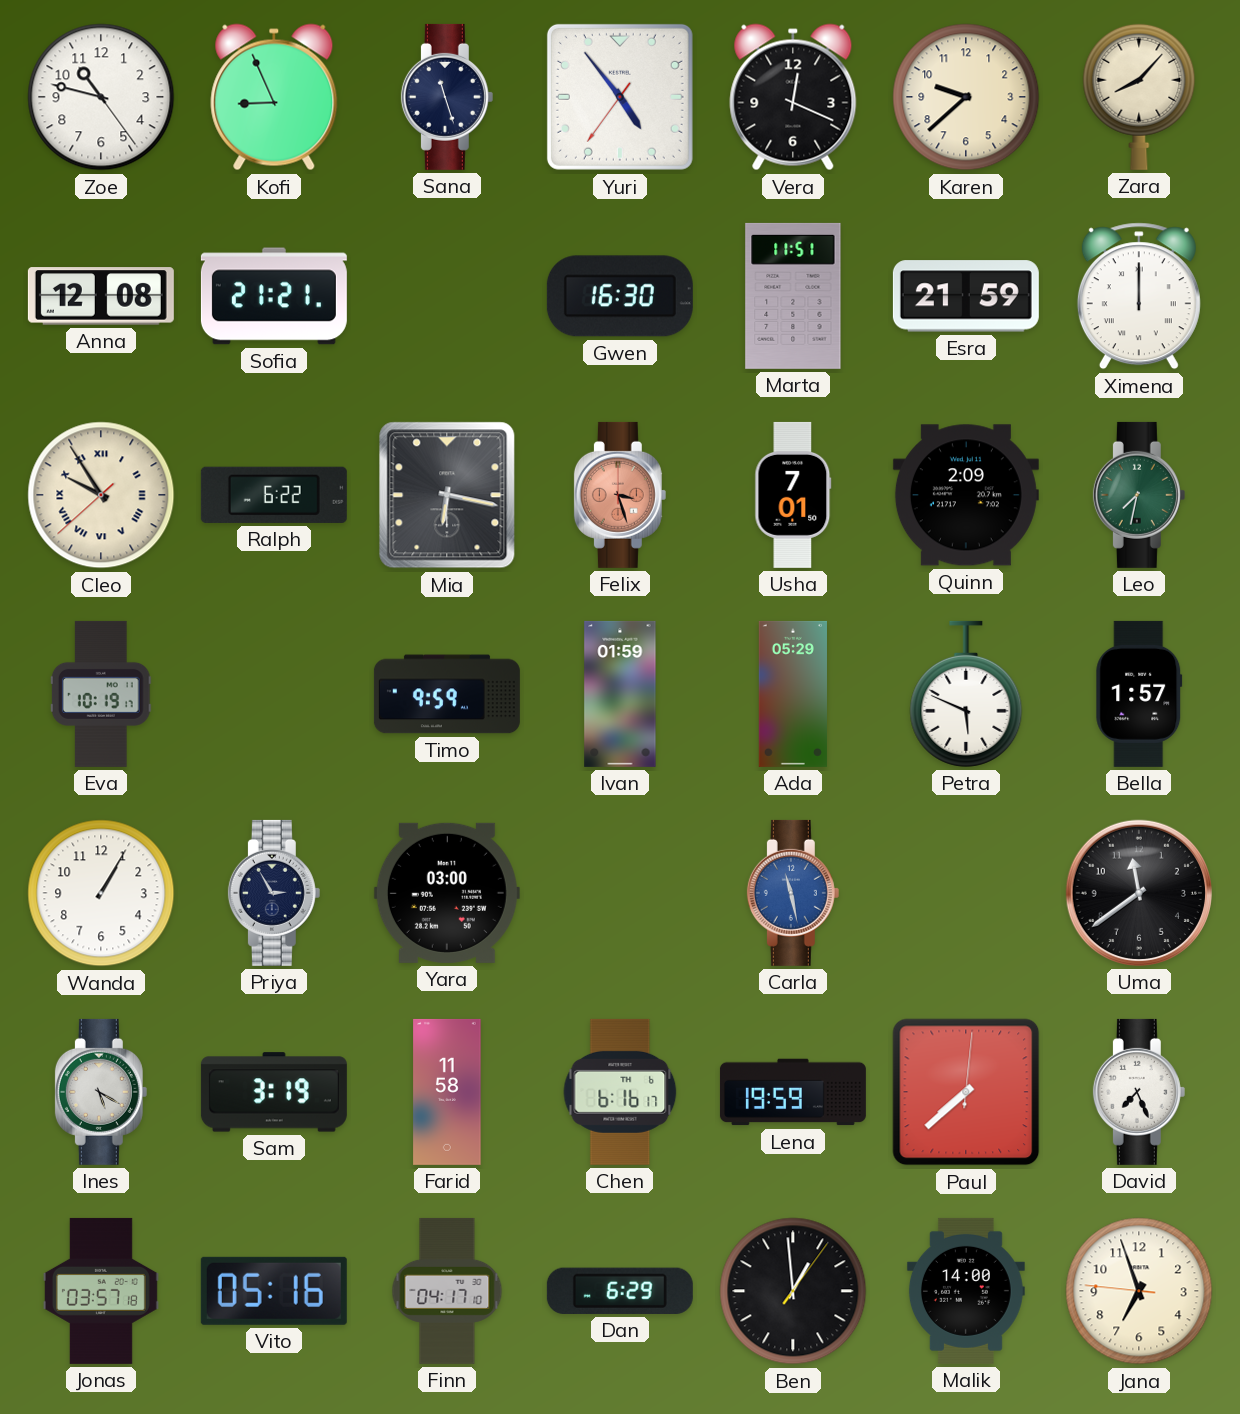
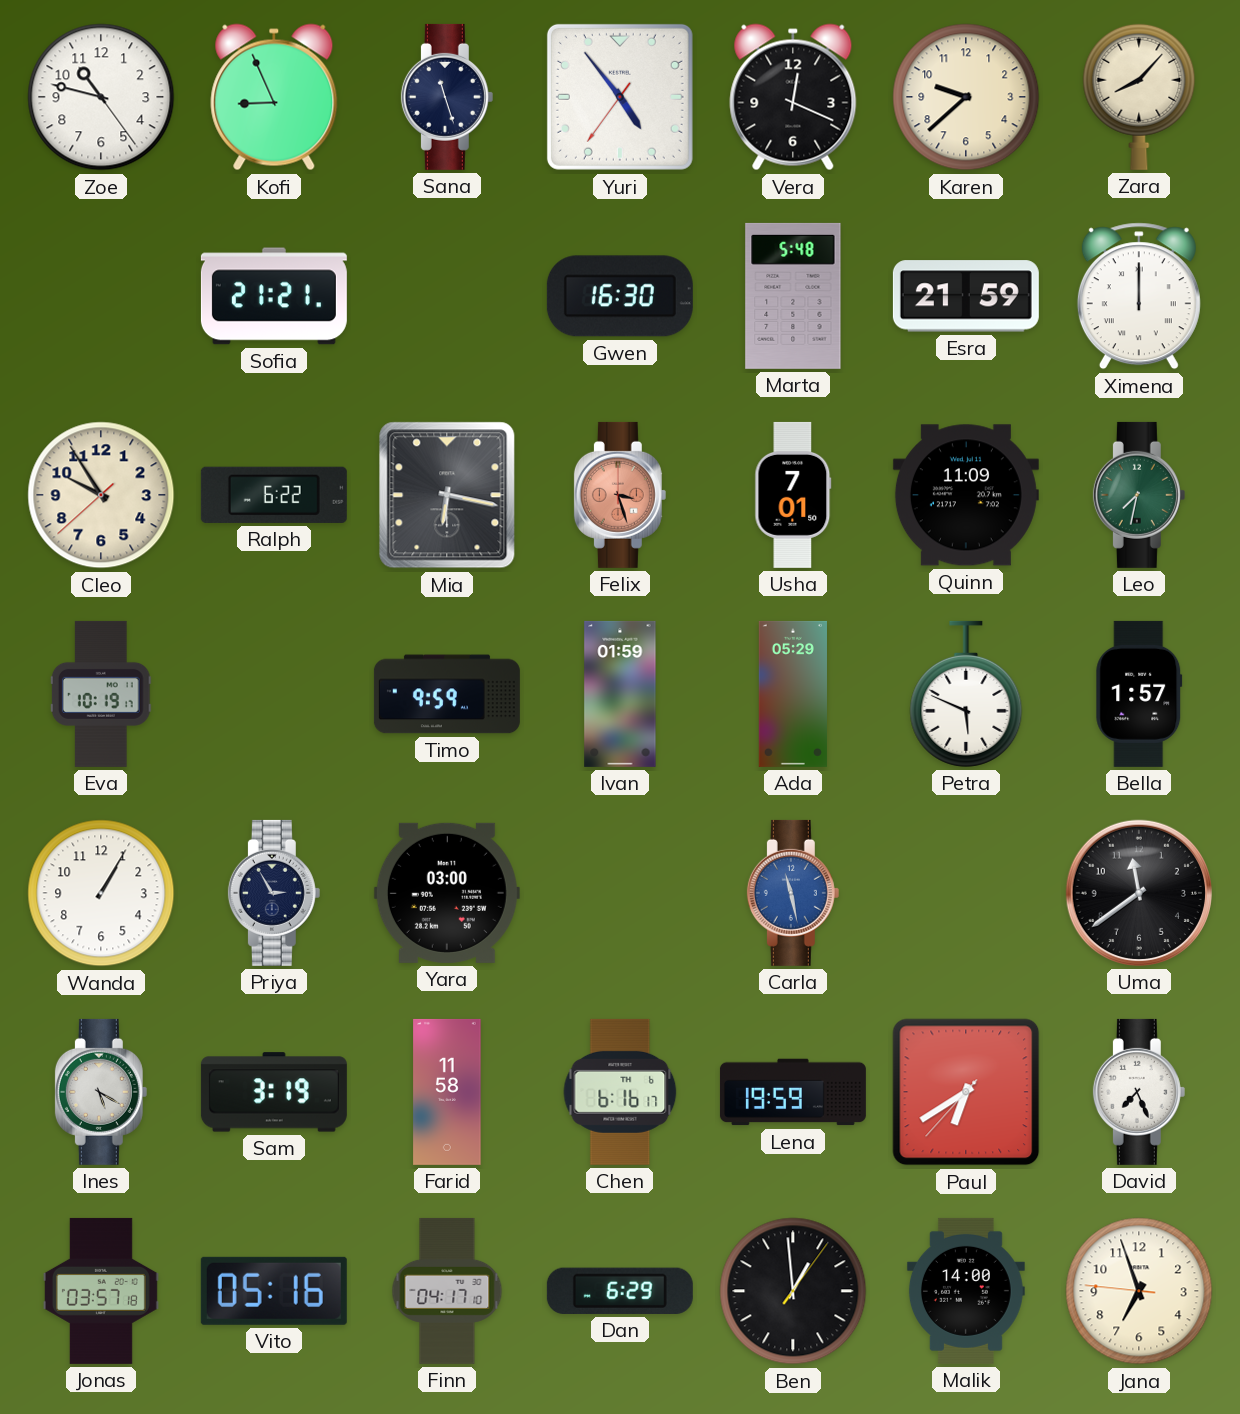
Anna: 12:08 -> none (101, 296)
Marta: 11:51 -> 5:48 (793, 296)
Cleo numerals: Roman -> Arabic (101, 495)
Quinn: 2:09 -> 11:09 (966, 495)
Paul: 7:38 -> 6:39 (966, 1092)
